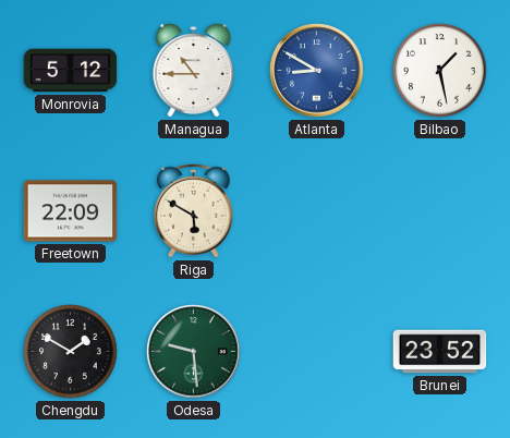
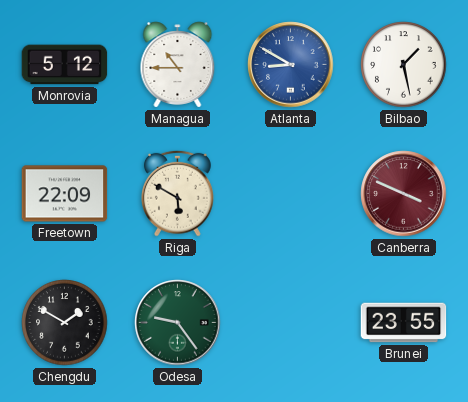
Canberra: none -> 3:49 (404, 194)
Odesa: 9:29 -> 9:24 (178, 323)
Brunei: 23:52 -> 23:55 (404, 323)
